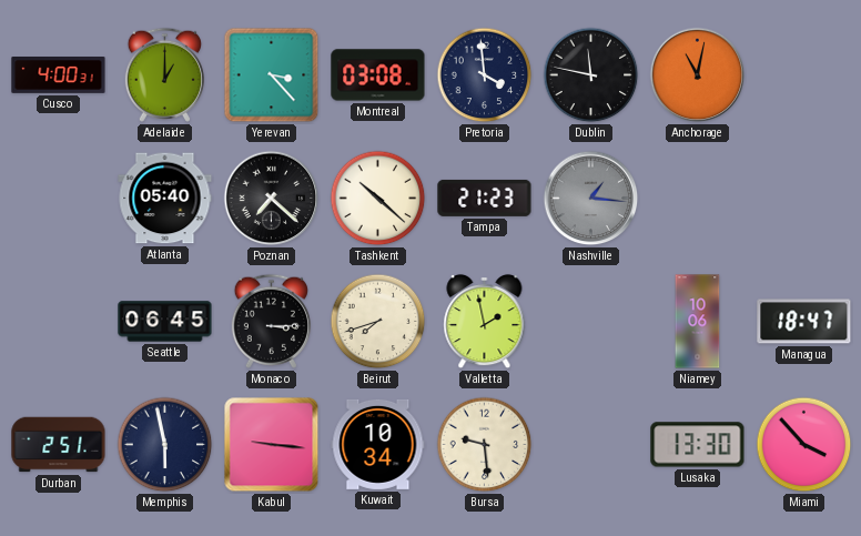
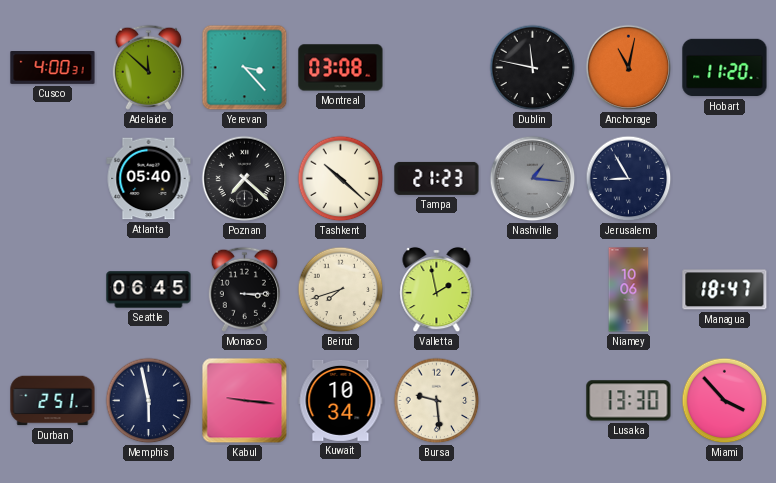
Adelaide: 1:00 -> 11:52 (148, 67)
Pretoria: 3:59 -> none (485, 75)
Hobart: none -> 11:20 (725, 68)
Jerusalem: none -> 8:55 (629, 179)
